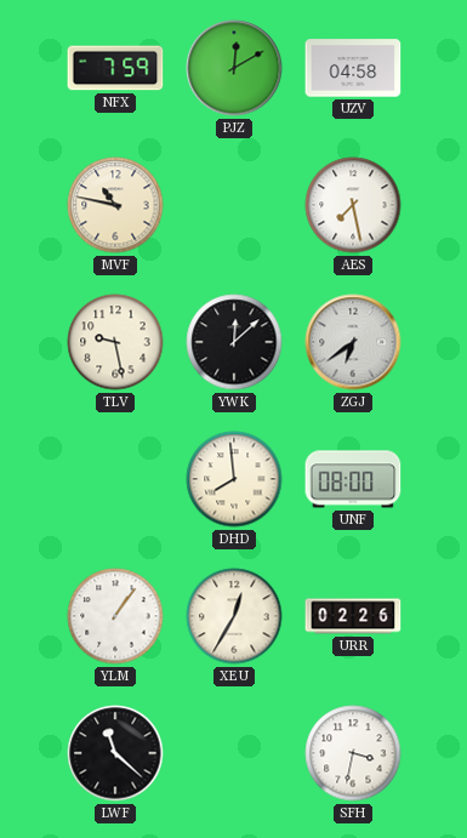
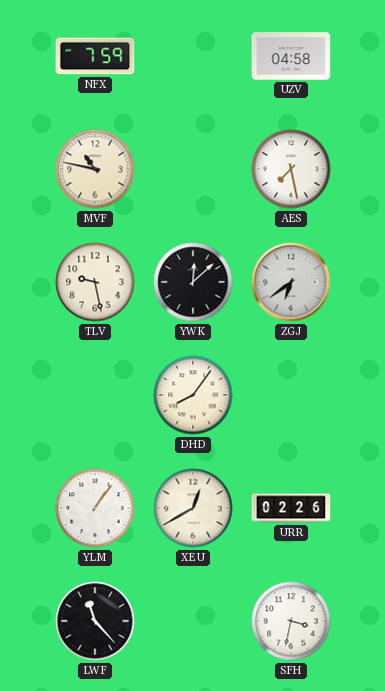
PJZ: 12:10 -> none (234, 68)
DHD: 7:59 -> 8:06 (193, 395)
UNF: 08:00 -> none (353, 479)
XEU: 12:35 -> 12:40 (193, 508)
LWF: 11:22 -> 11:23 (95, 621)
